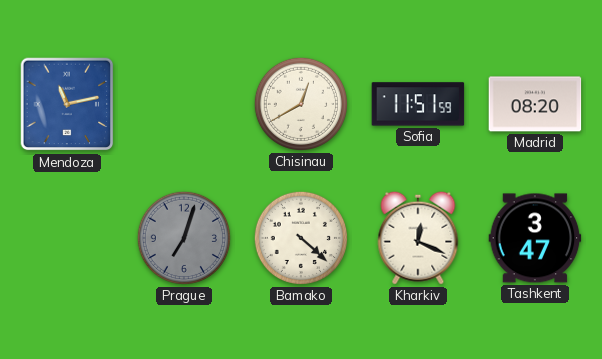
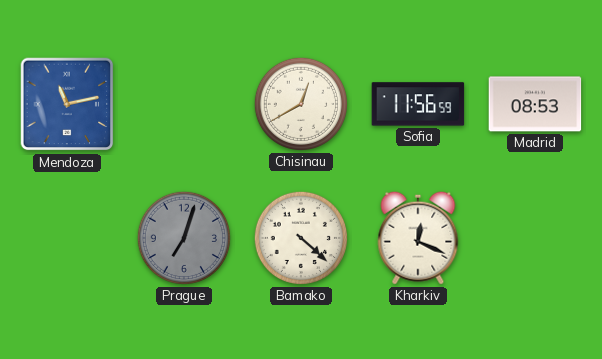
Sofia: 11:51 -> 11:56 (418, 104)
Madrid: 08:20 -> 08:53 (535, 104)
Tashkent: 3:47 -> none (535, 238)
